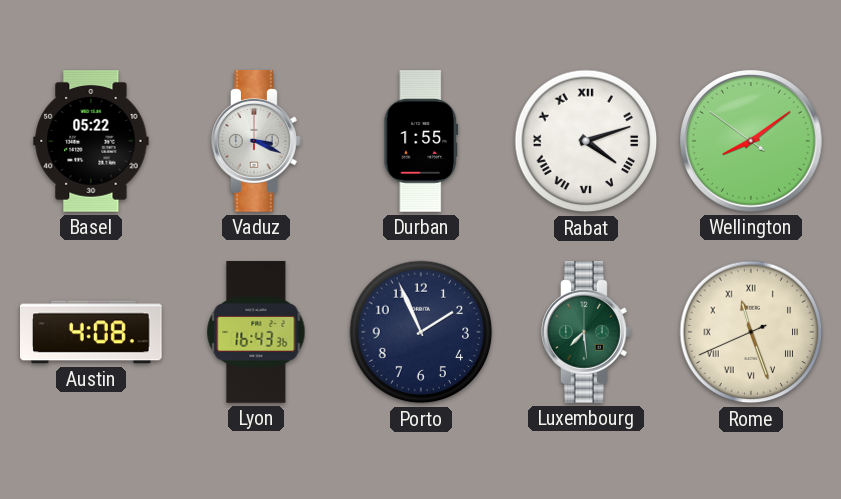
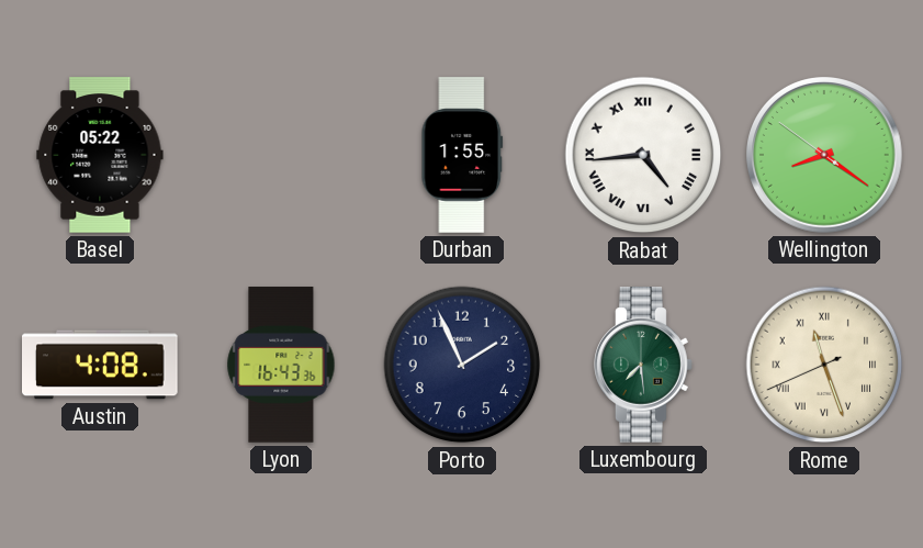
Vaduz: 3:19 -> none (256, 141)
Rabat: 4:12 -> 4:44 (643, 155)
Wellington: 8:08 -> 8:20 (825, 156)
